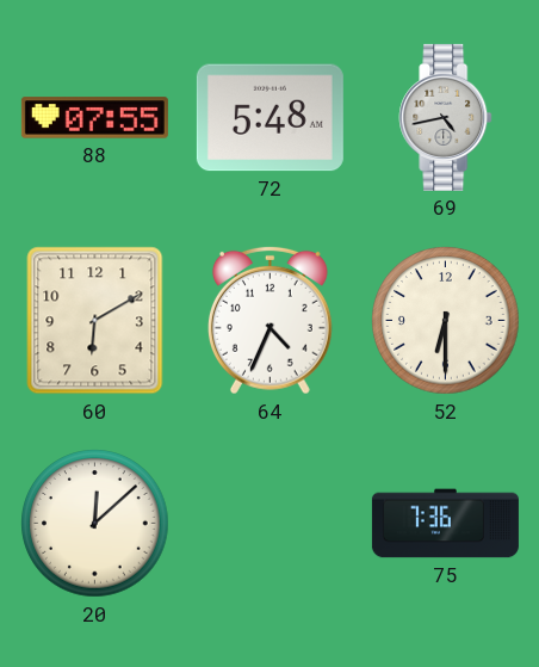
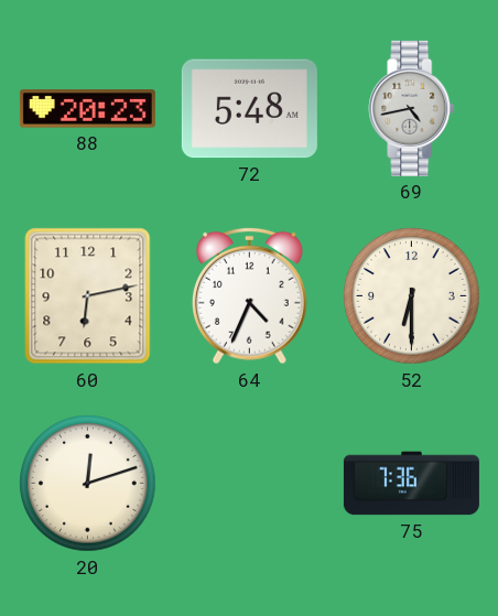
88: 07:55 -> 20:23 (87, 109)
60: 6:10 -> 6:13 (88, 296)
20: 12:08 -> 12:12 (88, 484)
